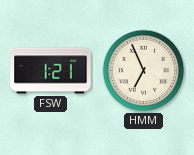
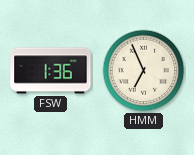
FSW: 1:21 -> 1:36 (51, 71)
